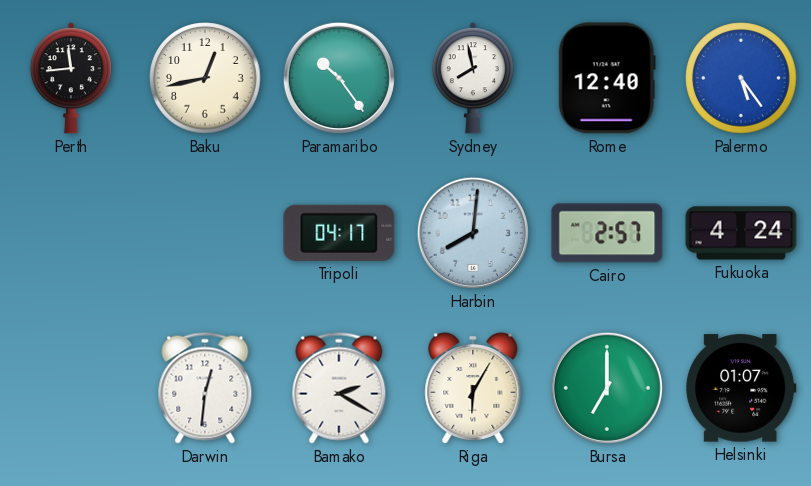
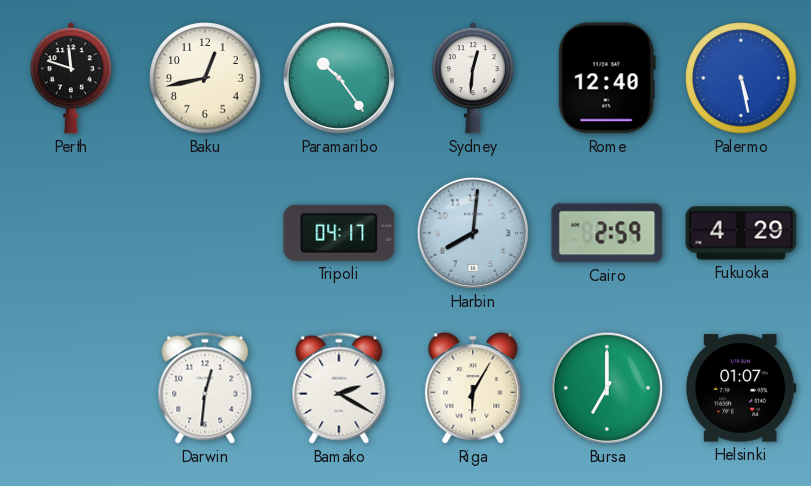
Perth: 11:44 -> 11:48 (71, 78)
Sydney: 7:58 -> 12:31 (473, 78)
Palermo: 5:24 -> 5:28 (741, 78)
Cairo: 2:57 -> 2:59 (607, 233)
Fukuoka: 4:24 -> 4:29 (741, 233)
